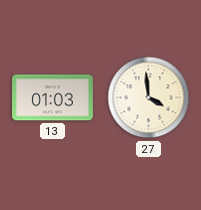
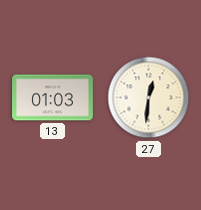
27: 3:59 -> 12:31 (149, 98)
